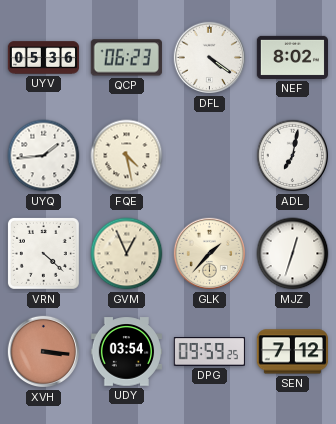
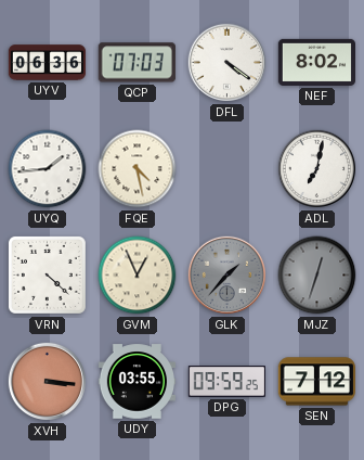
UYV: 05:36 -> 06:36 (48, 63)
QCP: 06:23 -> 07:03 (136, 63)
GLK dial: cream -> grey (227, 276)
MJZ dial: white -> grey (317, 276)
UDY: 03:54 -> 03:55 (136, 382)
